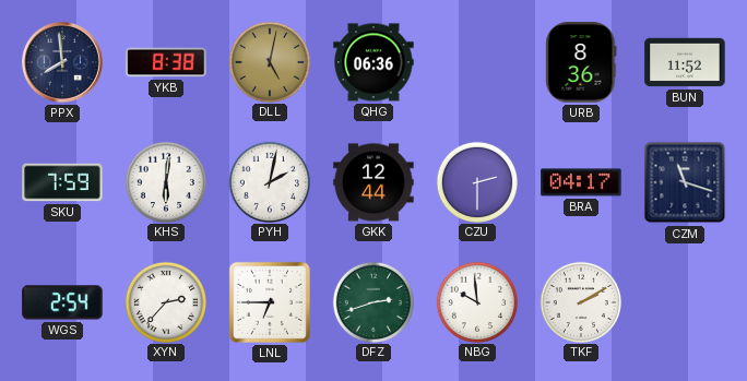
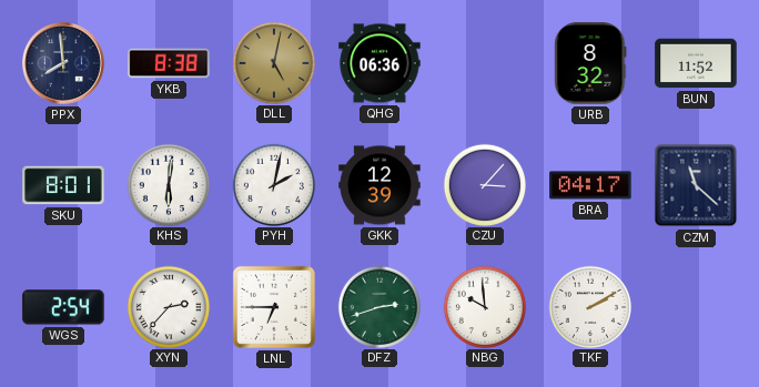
URB: 8:36 -> 8:32 (590, 63)
SKU: 7:59 -> 8:01 (63, 185)
GKK: 12:44 -> 12:39 (379, 185)
CZU: 2:30 -> 3:07 (484, 184)
CZM: 11:18 -> 11:22 (696, 185)
